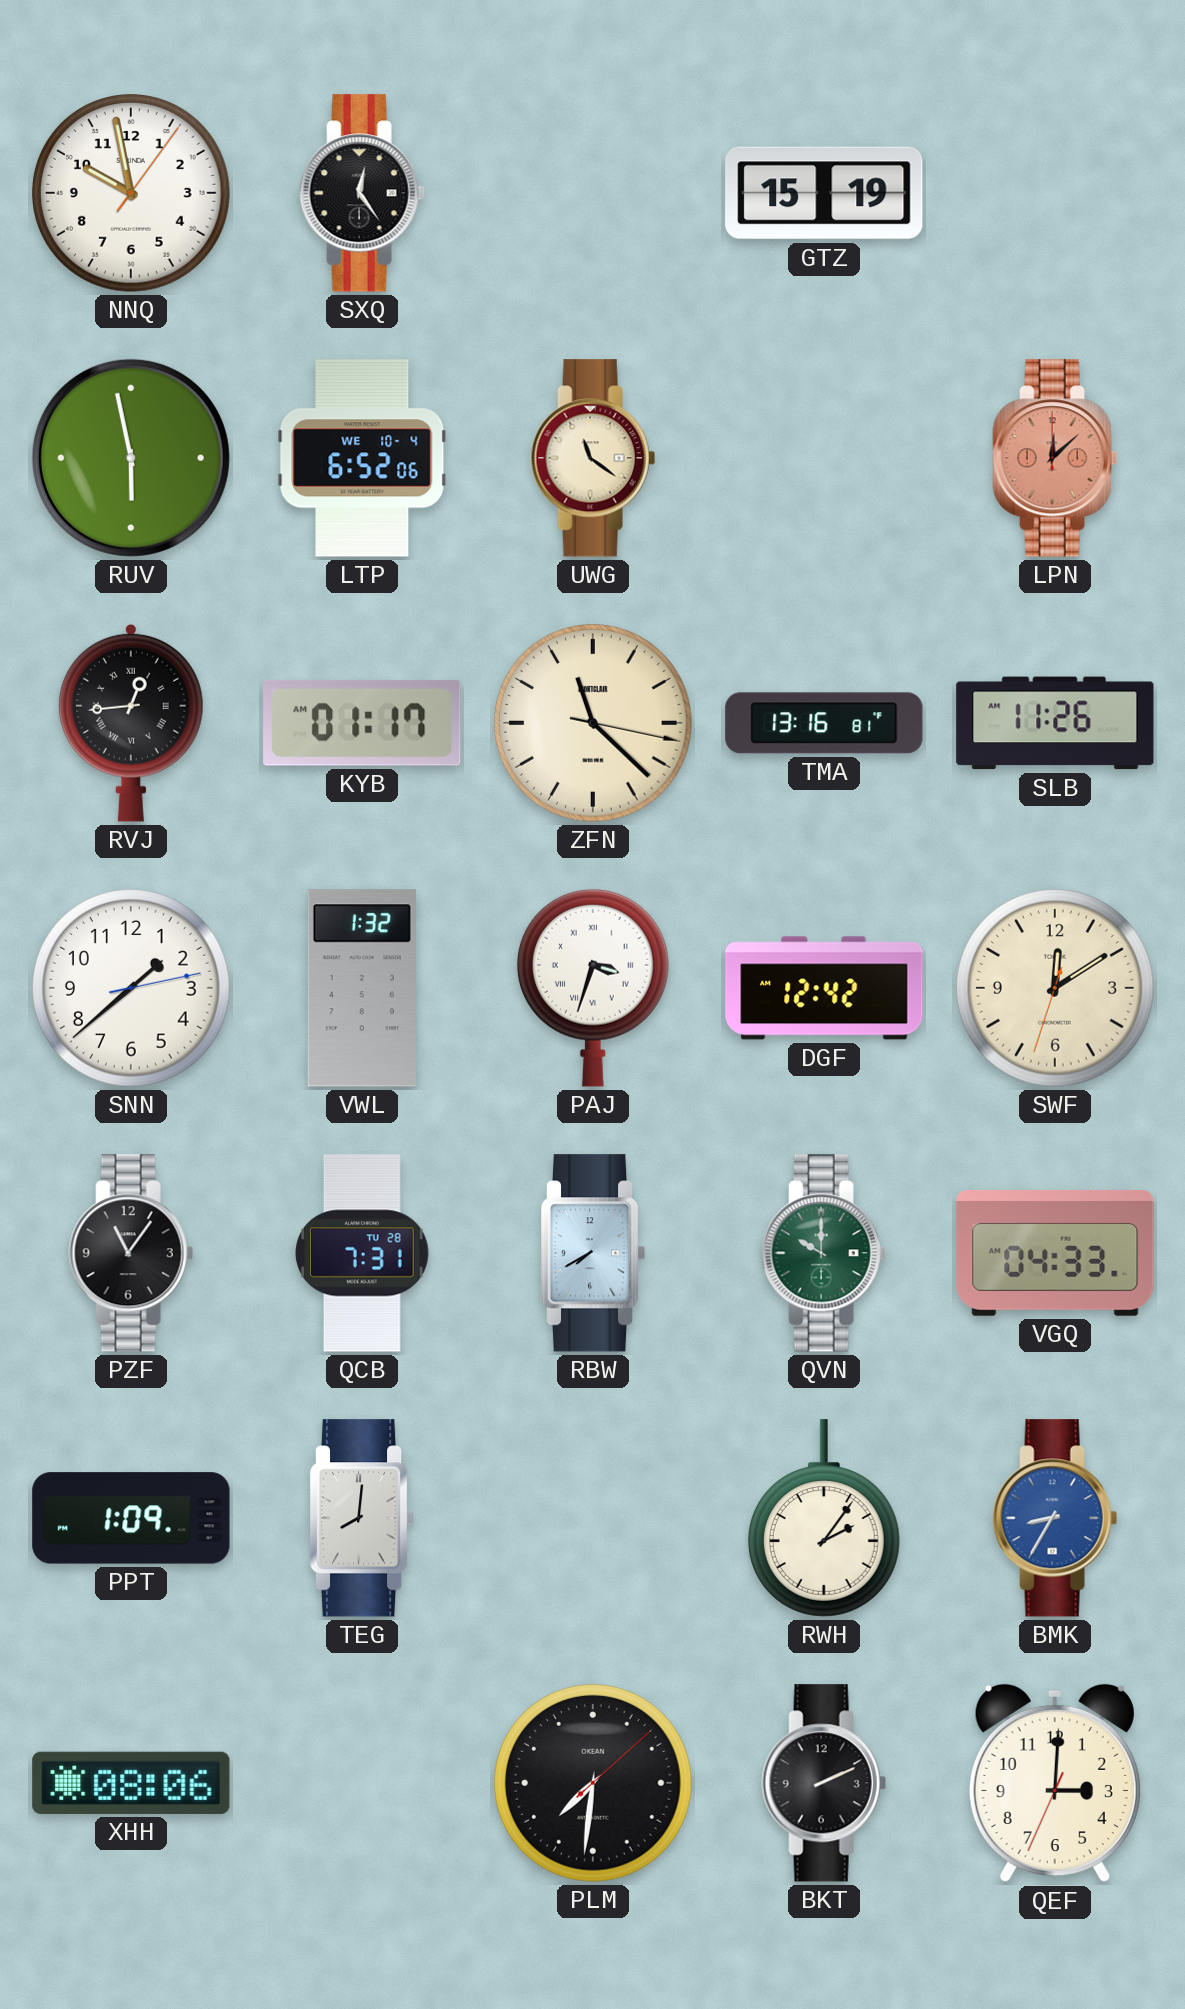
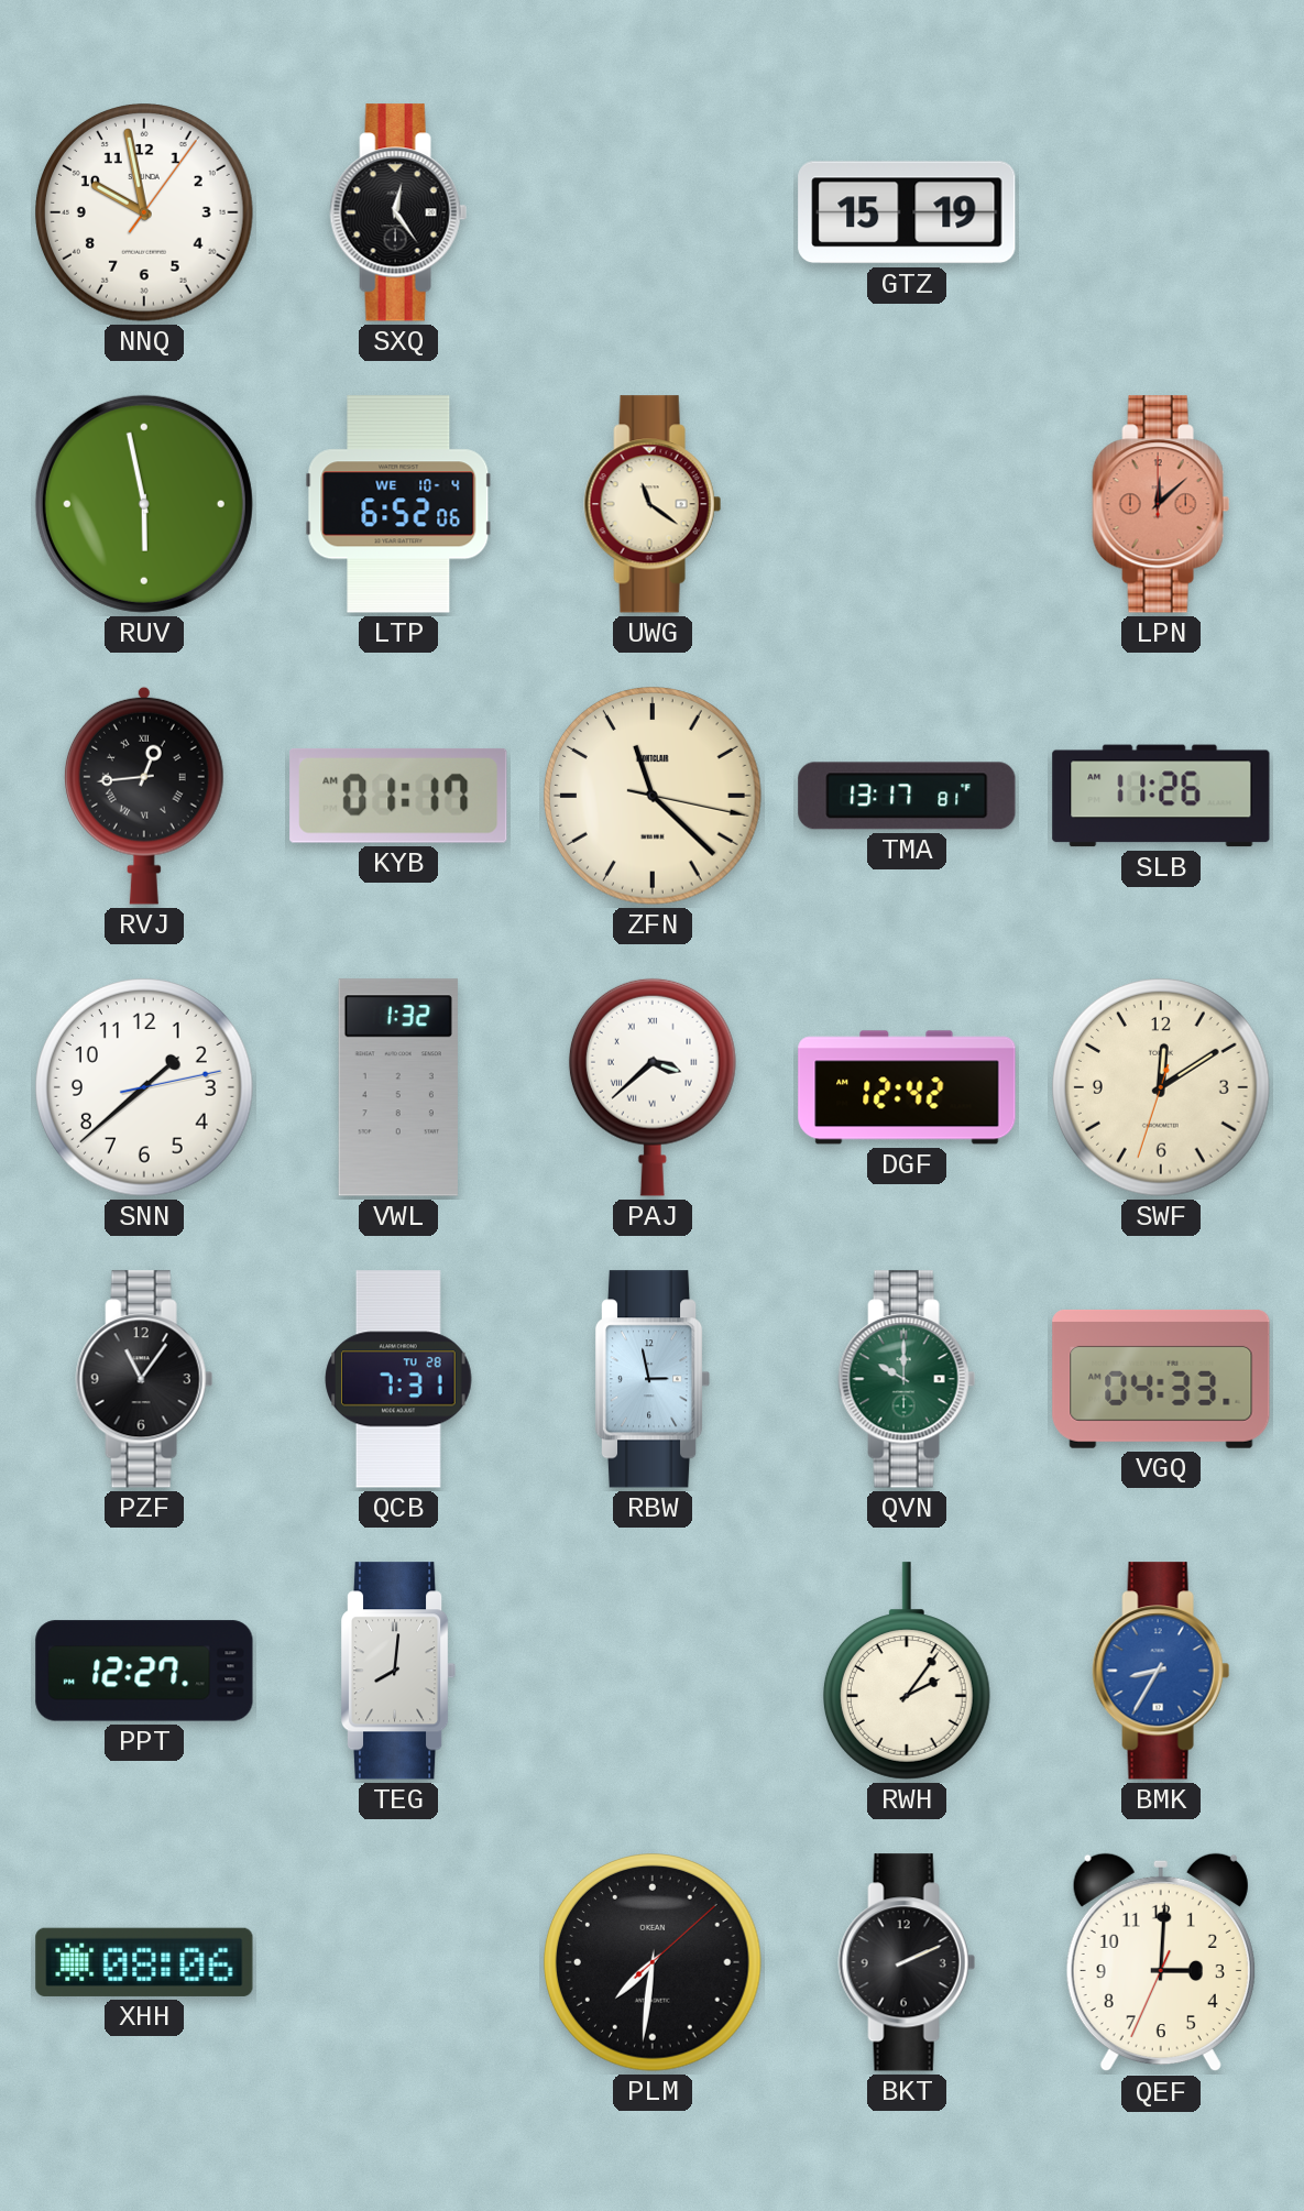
TMA: 13:16 -> 13:17 (907, 796)
PAJ: 3:33 -> 3:38 (653, 1087)
RBW: 7:40 -> 2:58 (653, 1379)
PPT: 1:09 -> 12:27 (144, 1671)
